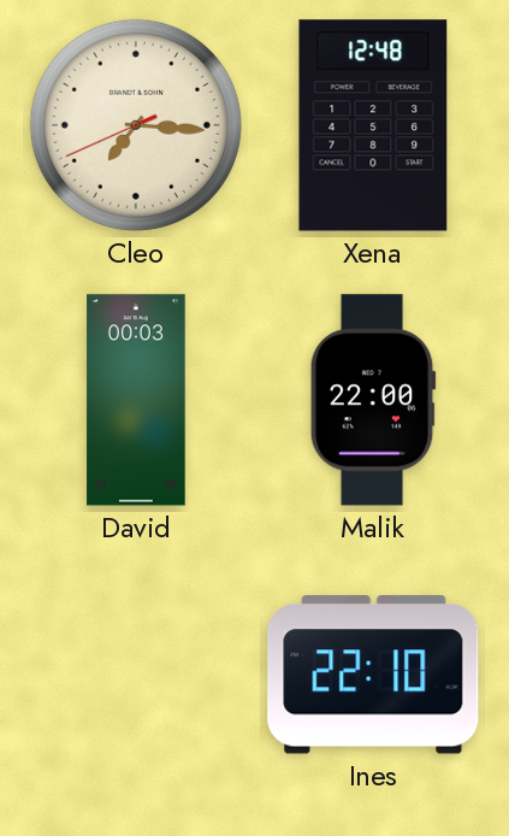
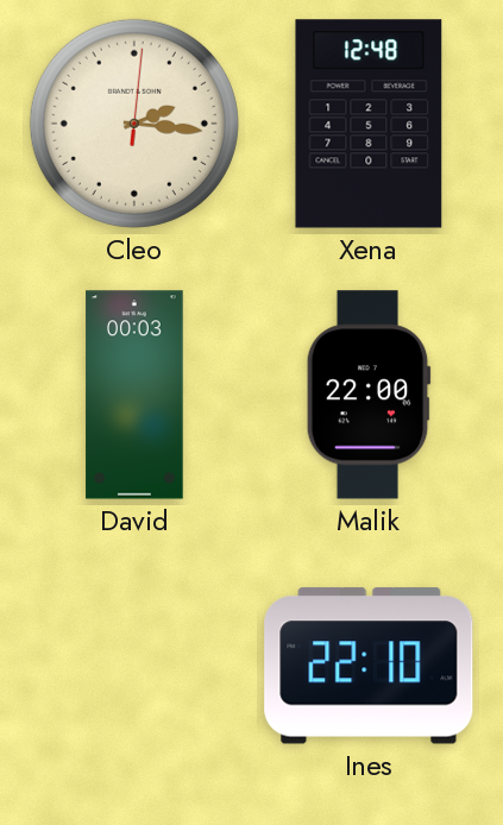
Cleo: 7:15 -> 2:16 (134, 124)
